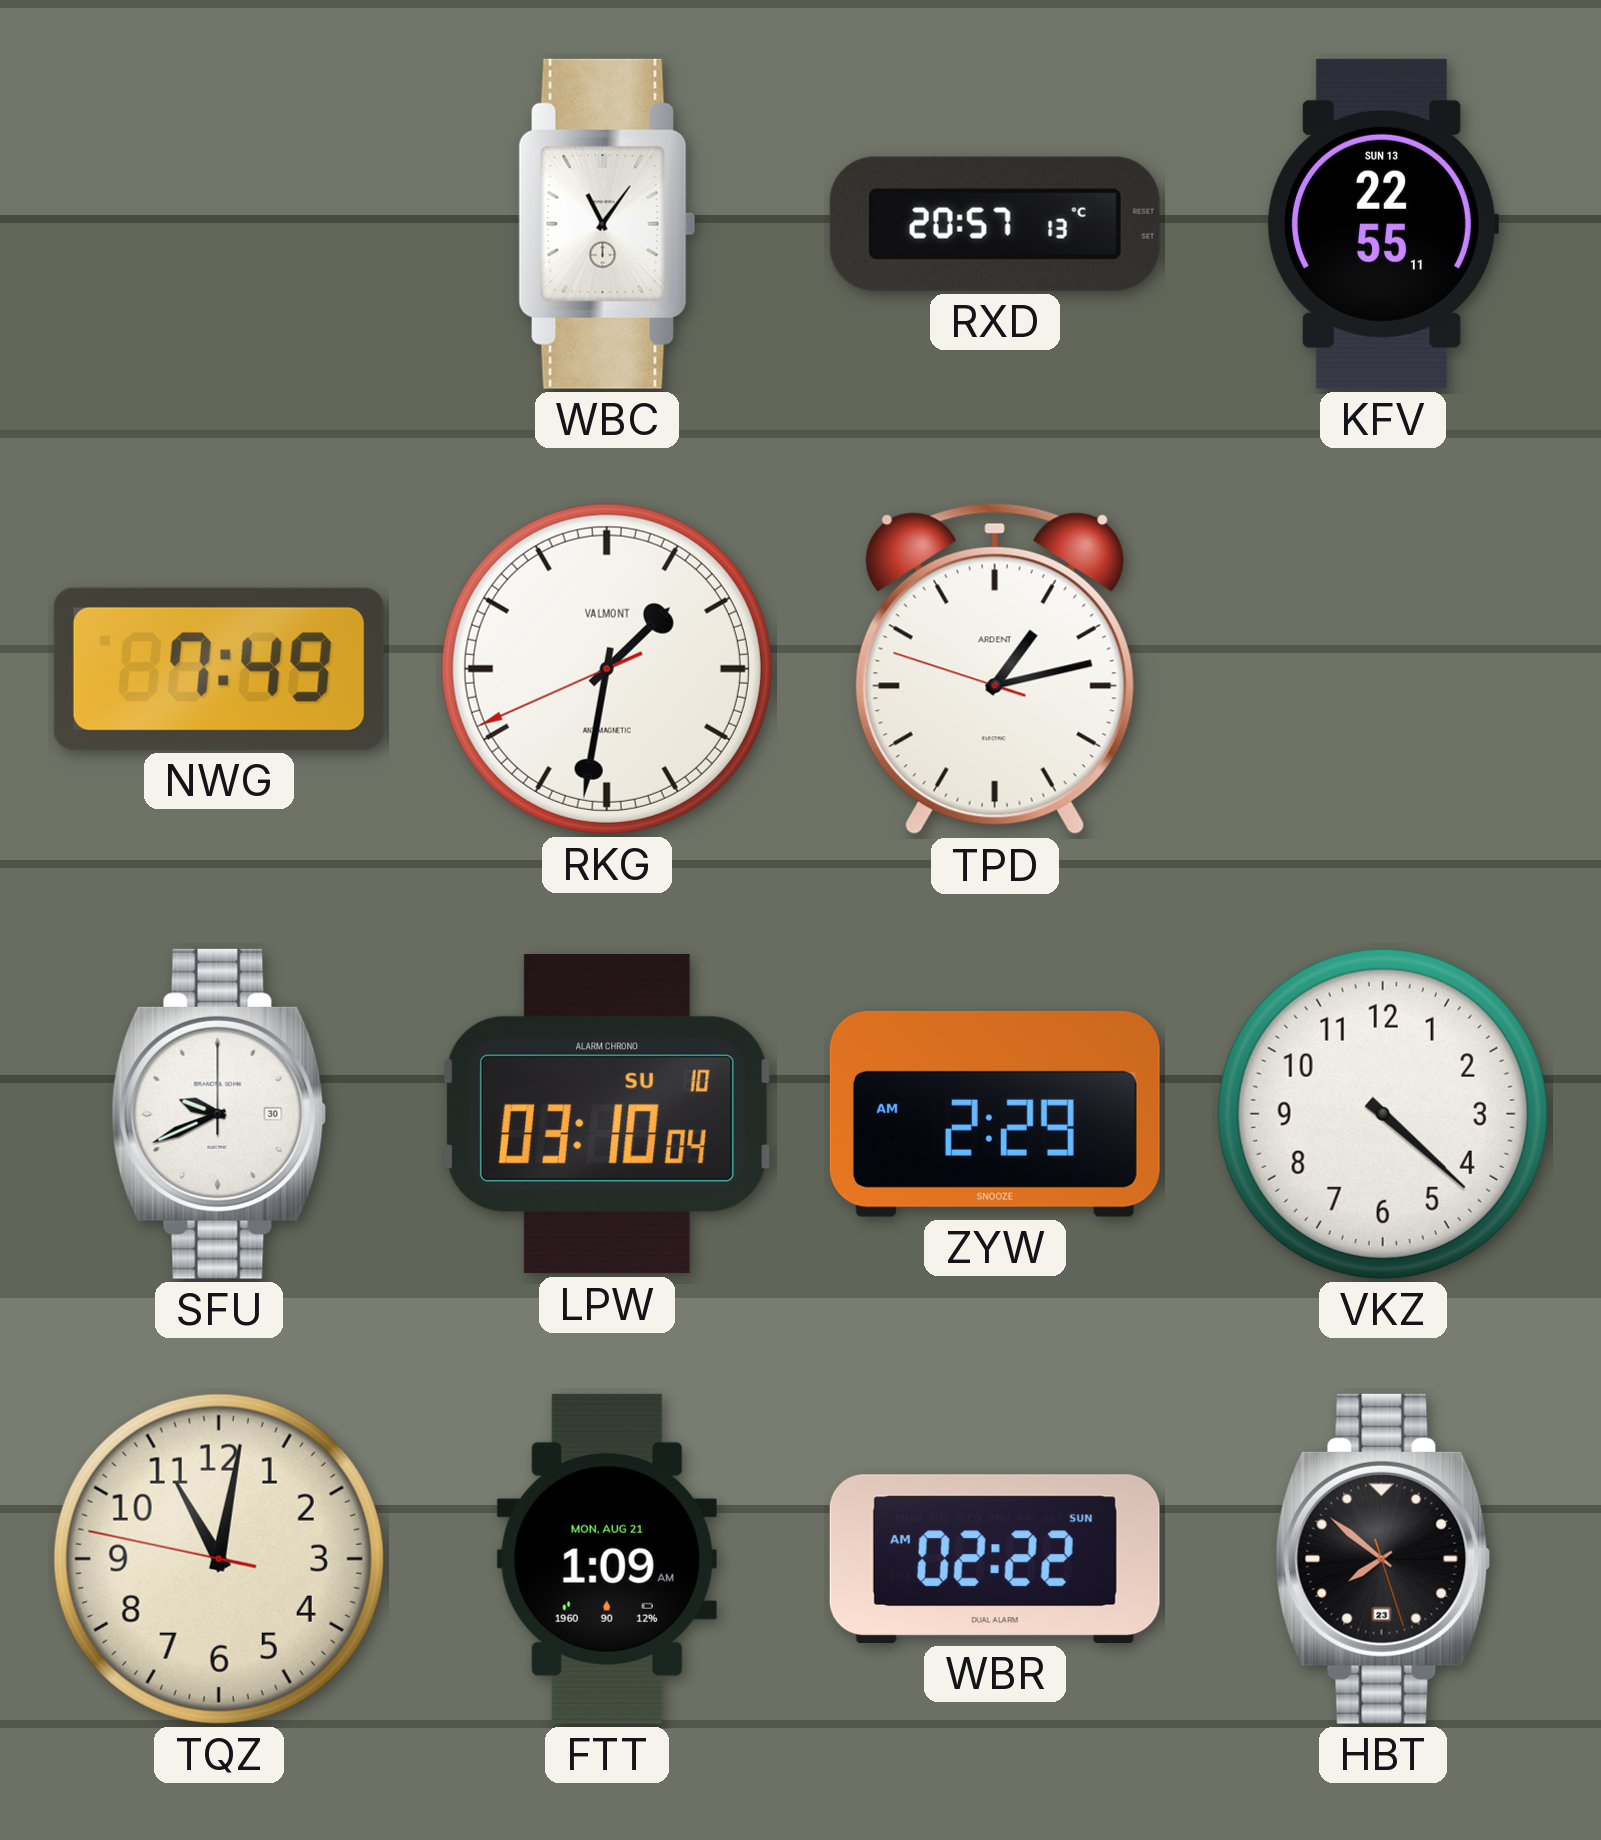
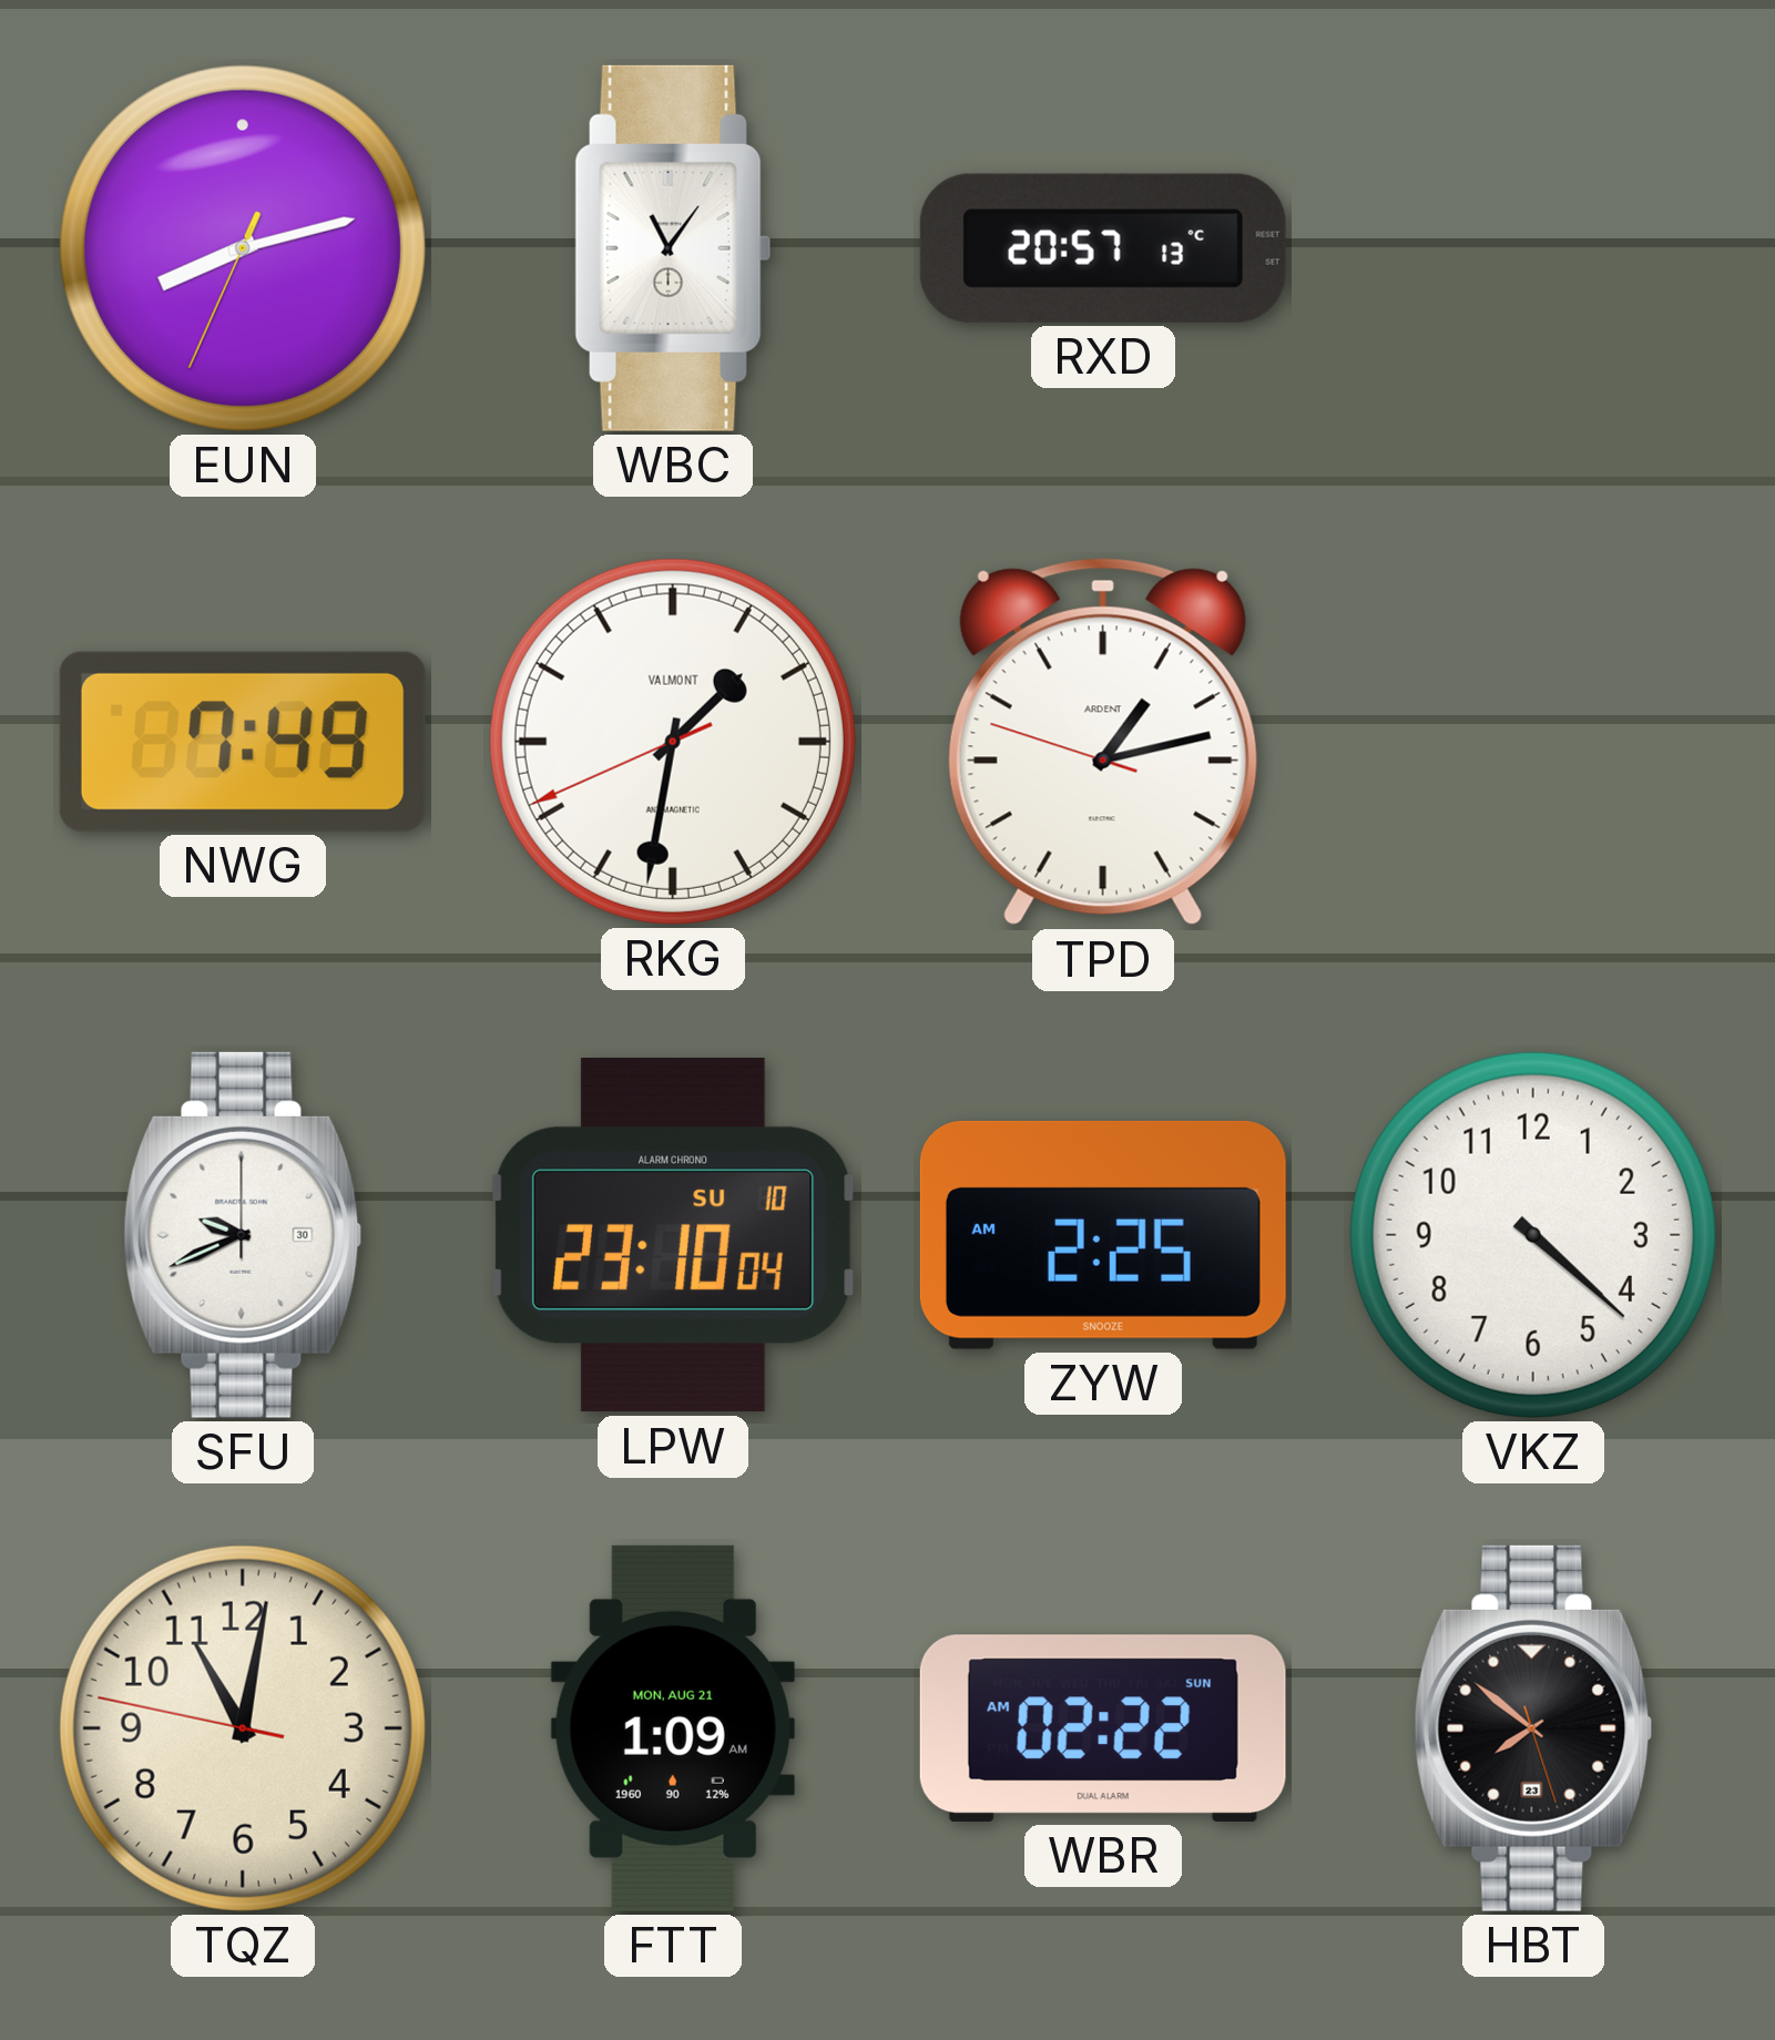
EUN: none -> 8:12 (243, 248)
KFV: 22:55 -> none (1383, 224)
LPW: 03:10 -> 23:10 (673, 1235)
ZYW: 2:29 -> 2:25 (1103, 1235)
